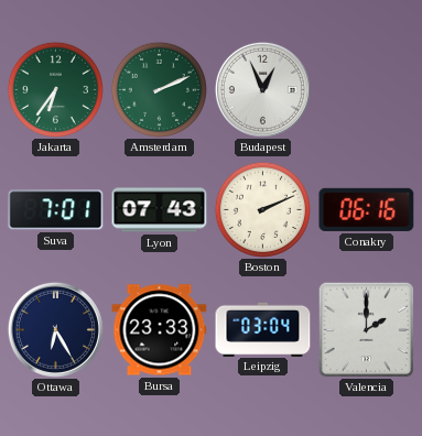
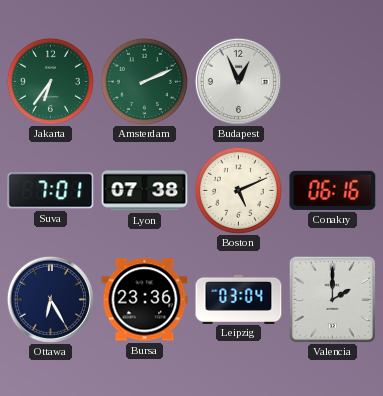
Lyon: 07:43 -> 07:38 (145, 191)
Boston: 2:11 -> 5:11 (238, 190)
Bursa: 23:33 -> 23:36 (145, 300)
